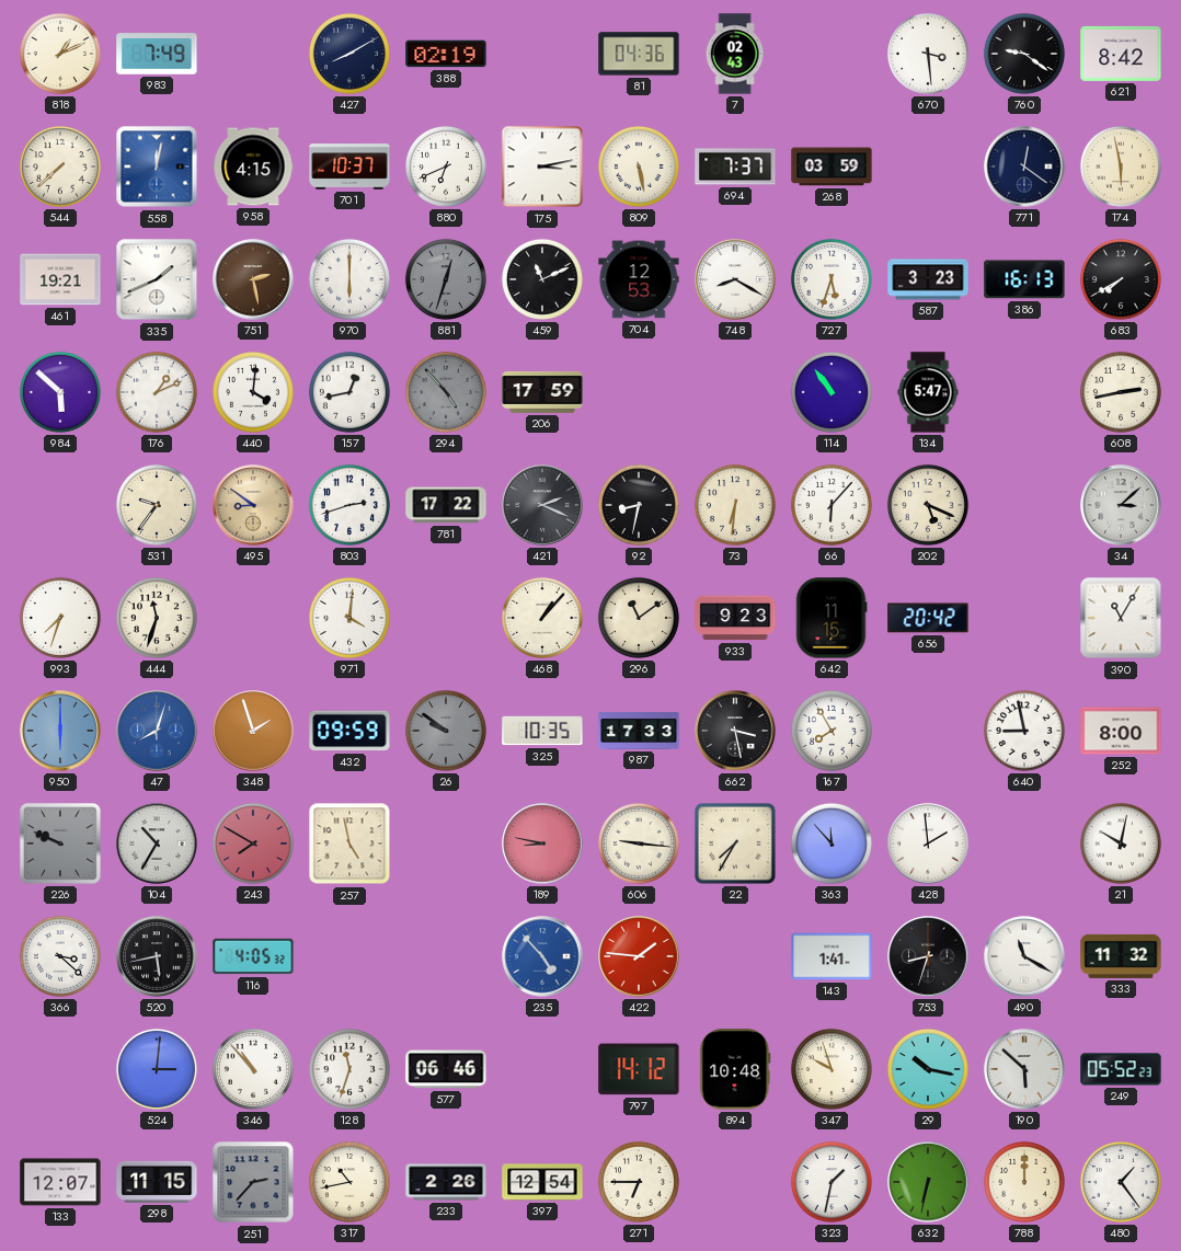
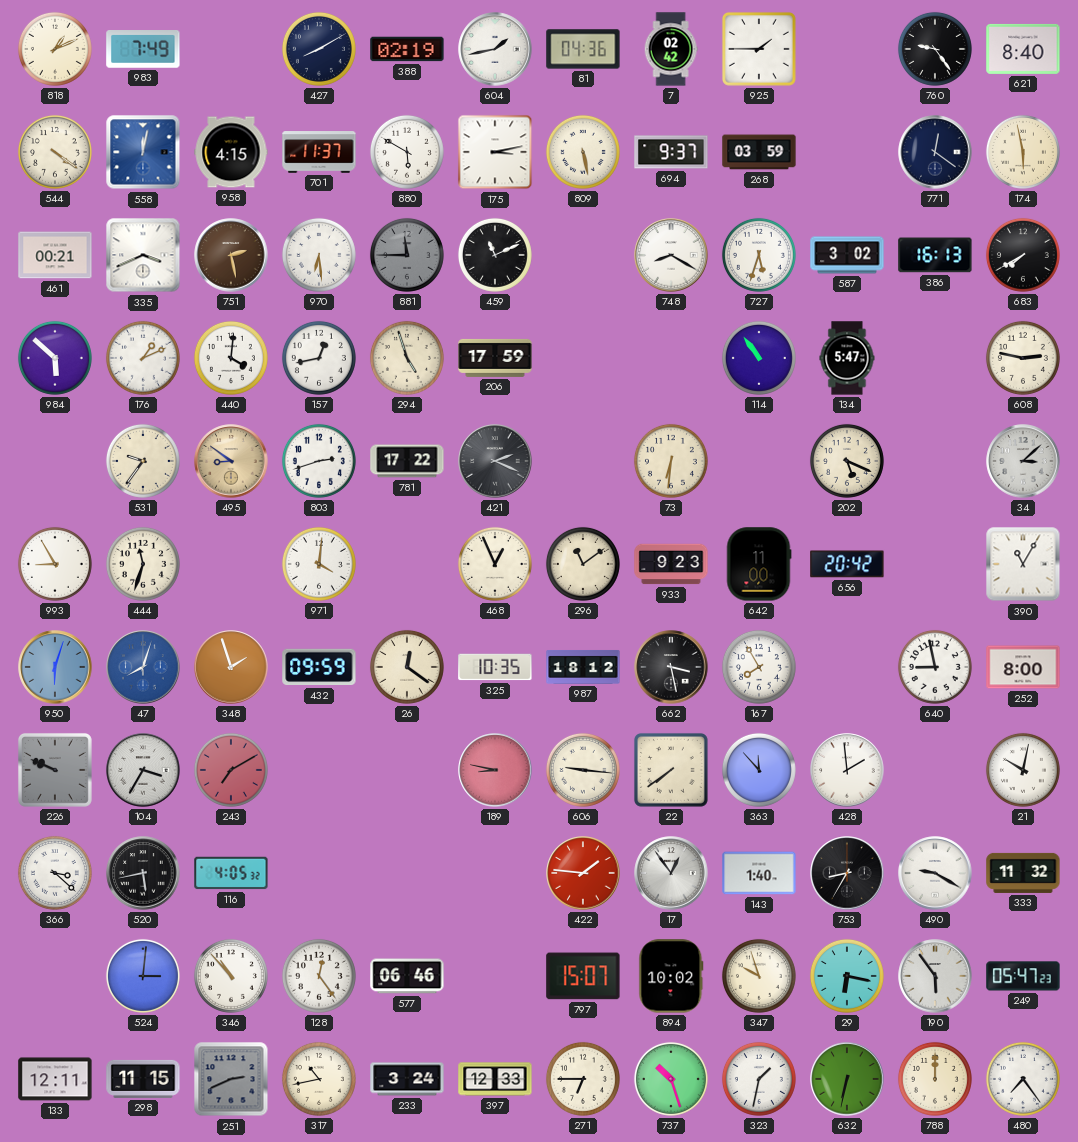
604: none -> 1:43 (495, 49)
7: 02:43 -> 02:42 (671, 49)
925: none -> 1:45 (759, 49)
670: 3:29 -> none (928, 54)
760: 9:21 -> 9:24 (935, 49)
621: 8:42 -> 8:40 (1023, 49)
544: 7:38 -> 4:21 (55, 152)
701: 10:37 -> 11:37 (319, 152)
880: 6:41 -> 5:50 (407, 152)
694: 7:37 -> 9:37 (671, 152)
461: 19:21 -> 00:21 (55, 255)
335: 1:41 -> 3:41 (143, 255)
970: 6:00 -> 6:29 (319, 255)
881: 12:33 -> 11:45 (407, 255)
704: 12:53 -> none (639, 279)
587: 3:23 -> 3:02 (847, 255)
294: 4:53 -> 4:57 (407, 358)
294 dial: grey -> cream (407, 358)
608: 2:43 -> 2:47 (1023, 358)
92: 8:32 -> none (639, 505)
66: 6:07 -> none (832, 505)
993: 7:33 -> 8:55 (55, 564)
468: 1:07 -> 12:56 (495, 564)
642: 11:15 -> 11:00 (759, 564)
950: 6:00 -> 6:03 (55, 667)
26: 9:51 -> 12:21 (407, 667)
26 dial: grey -> cream (407, 667)
987: 17:33 -> 18:12 (583, 667)
104: 10:35 -> 3:35 (143, 770)
243: 7:50 -> 7:10 (231, 770)
257: 4:58 -> none (349, 843)
22: 7:35 -> 7:39 (671, 770)
235: 4:53 -> none (542, 956)
17: none -> 12:54 (671, 873)
143: 1:41 -> 1:40 (759, 873)
753: 8:33 -> 8:35 (847, 873)
490: 11:20 -> 9:20 (935, 873)
128: 11:33 -> 12:24 (319, 976)
797: 14:12 -> 15:07 (583, 976)
894: 10:48 -> 10:02 (671, 976)
29: 10:17 -> 6:17 (847, 976)
190: 5:52 -> 5:54 (935, 976)
249: 05:52 -> 05:47 (1023, 976)
133: 12:07 -> 12:11 (55, 1079)
251: 2:37 -> 2:41 (231, 1079)
233: 2:26 -> 3:24 (407, 1079)
397: 12:54 -> 12:33 (495, 1079)
737: none -> 10:27 (671, 1079)
480: 1:24 -> 7:24 (1023, 1079)
